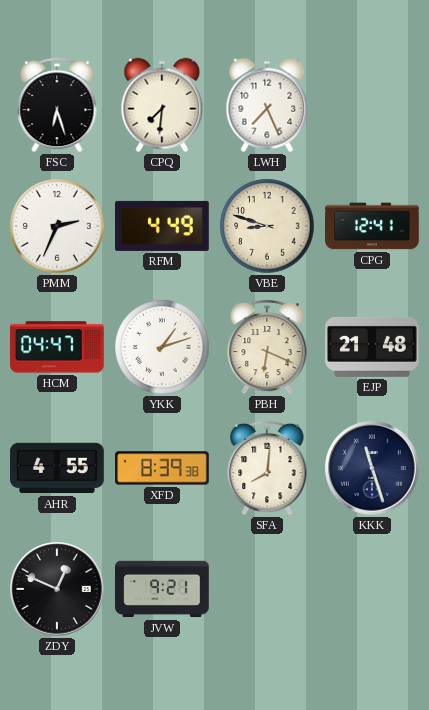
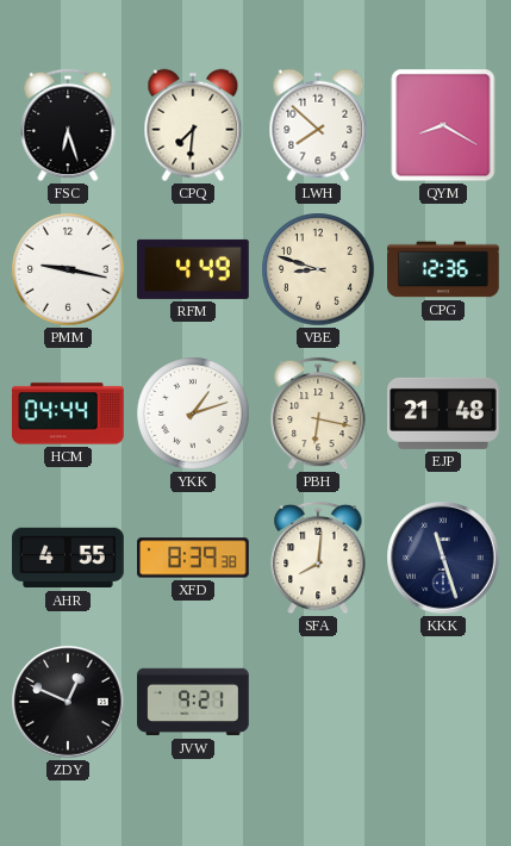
LWH: 7:26 -> 7:52 (318, 125)
QYM: none -> 8:20 (443, 125)
PMM: 2:34 -> 9:17 (68, 269)
CPG: 12:41 -> 12:36 (443, 269)
HCM: 04:47 -> 04:44 (69, 413)
PBH: 6:19 -> 6:17 (318, 413)
